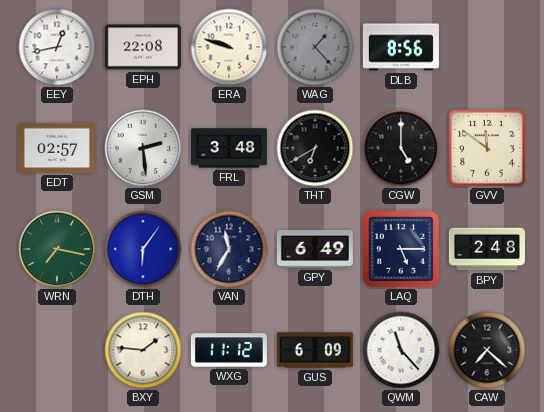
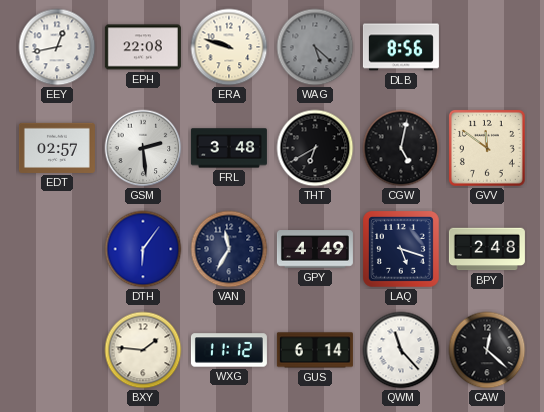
WAG: 1:23 -> 5:22 (315, 47)
CGW: 5:00 -> 5:02 (401, 148)
WRN: 7:17 -> none (57, 249)
GPY: 6:49 -> 4:49 (315, 249)
LAQ: 5:15 -> 5:18 (402, 250)
GUS: 6:09 -> 6:14 (315, 350)
CAW: 7:22 -> 12:22 (487, 350)
